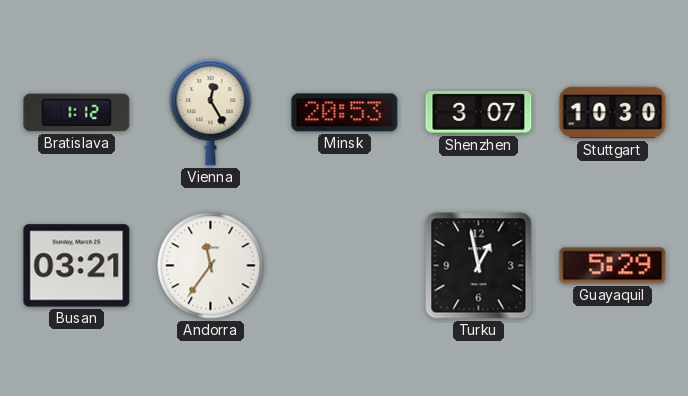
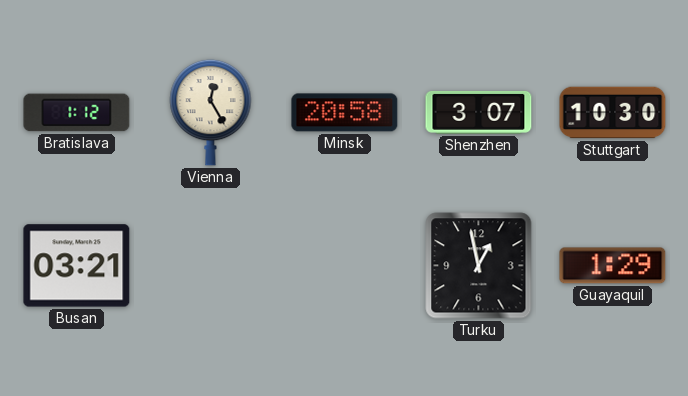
Minsk: 20:53 -> 20:58 (345, 113)
Andorra: 11:36 -> none (211, 266)
Guayaquil: 5:29 -> 1:29 (613, 266)
